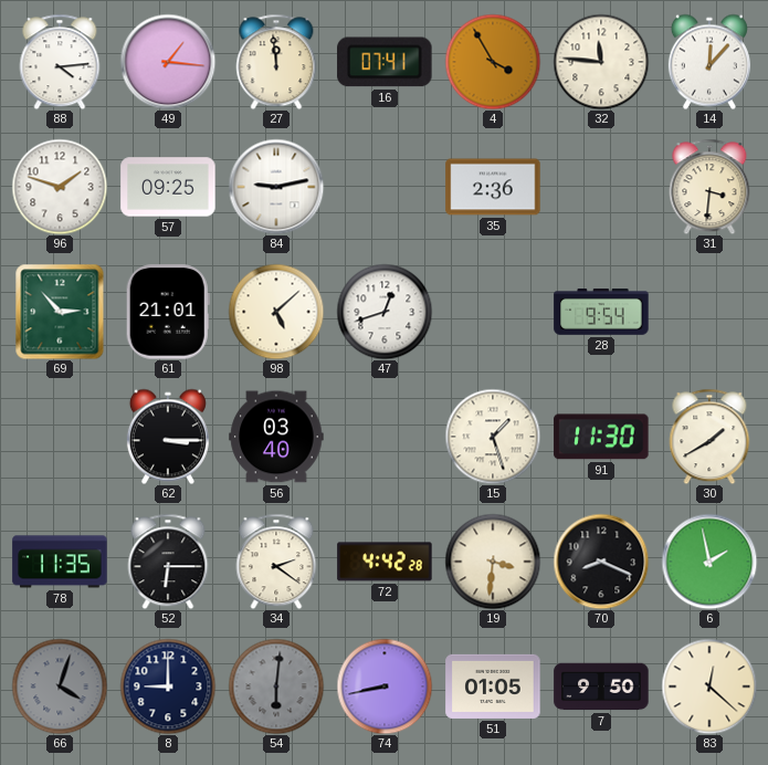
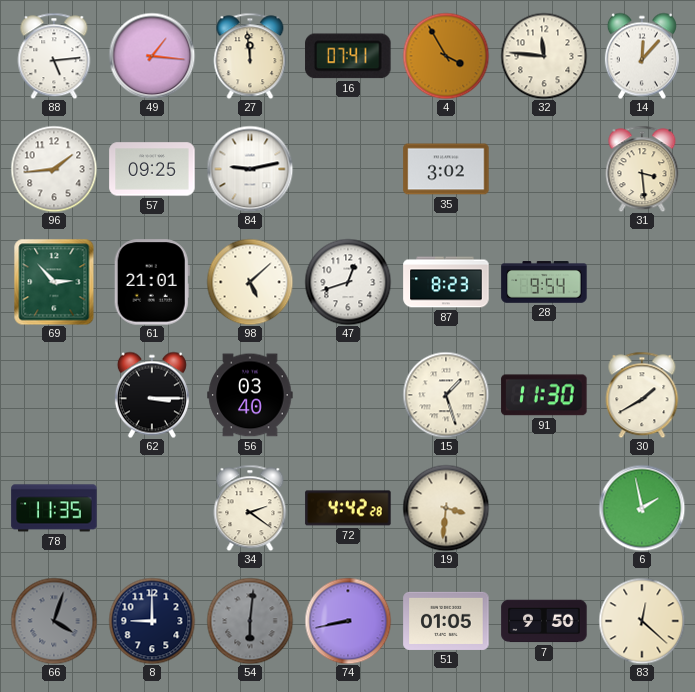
88: 4:14 -> 5:14 (54, 56)
96: 1:48 -> 1:44 (54, 169)
35: 2:36 -> 3:02 (446, 169)
31: 3:31 -> 3:29 (642, 169)
87: none -> 8:23 (446, 282)
52: 6:15 -> none (168, 562)
70: 8:19 -> none (601, 562)
